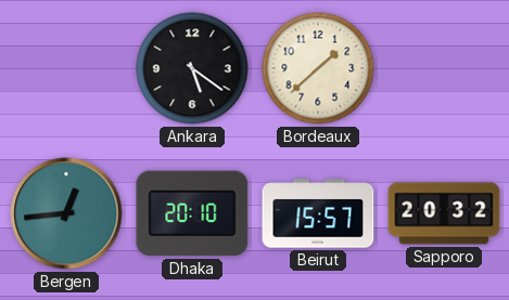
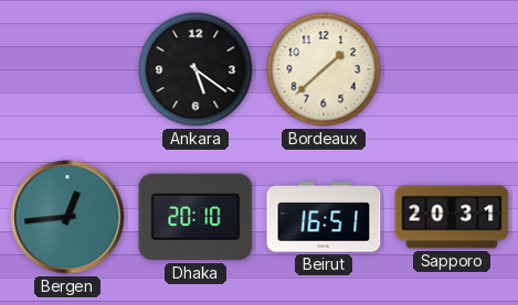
Beirut: 15:57 -> 16:51 (324, 217)
Sapporo: 20:32 -> 20:31 (452, 217)
